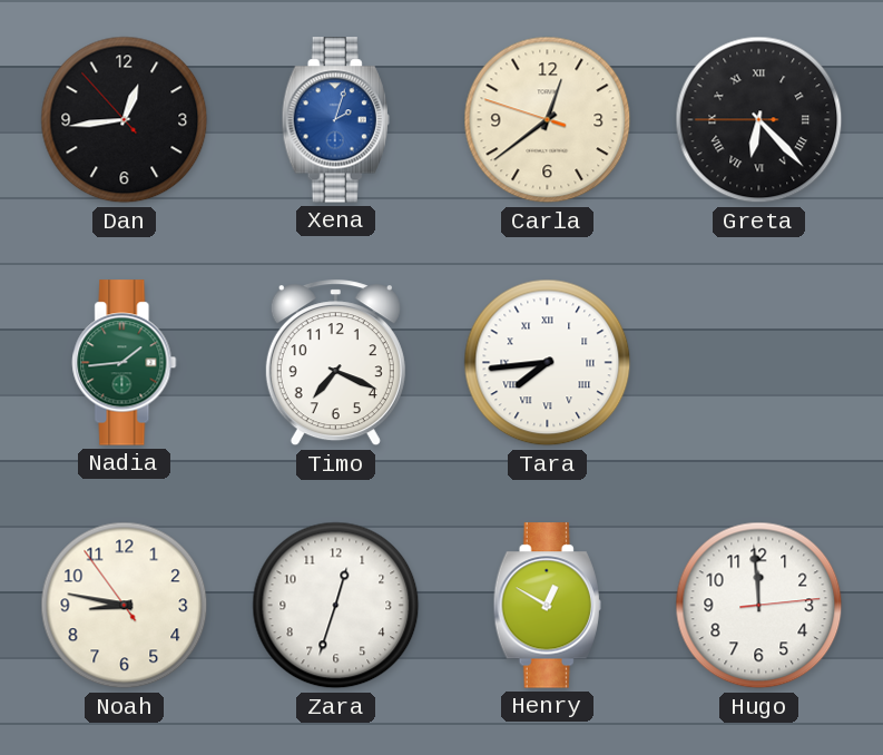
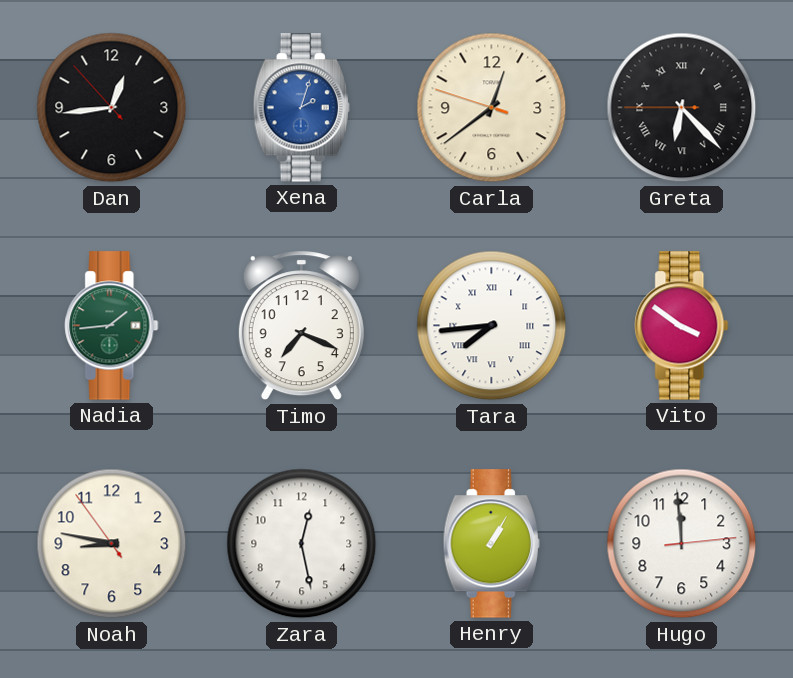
Vito: none -> 3:51 (682, 326)
Zara: 12:33 -> 12:28 (302, 544)
Henry: 12:50 -> 1:05 (491, 544)
